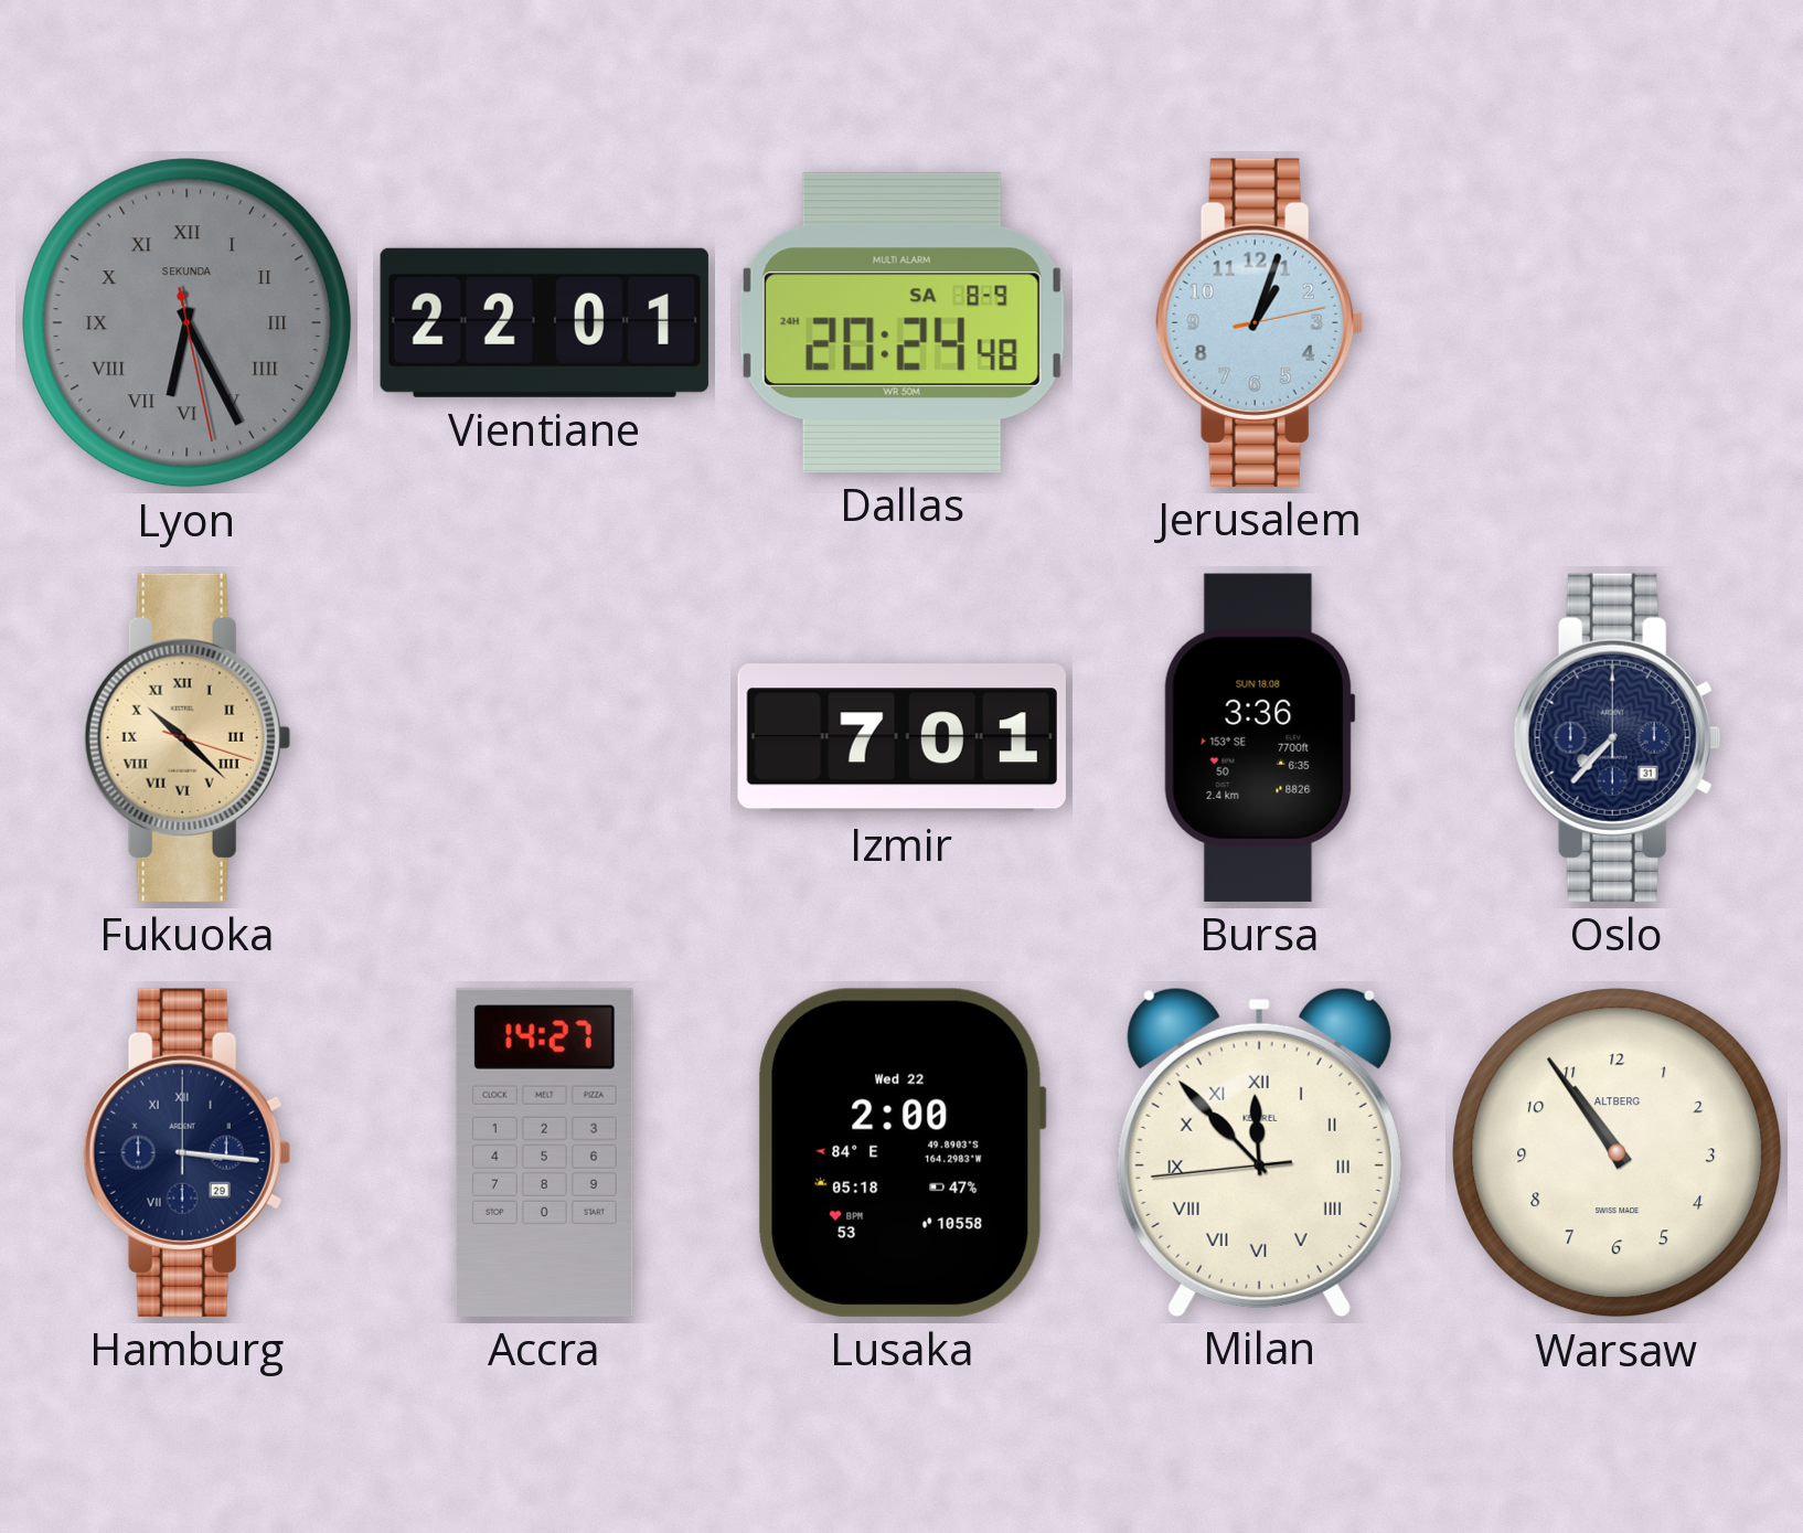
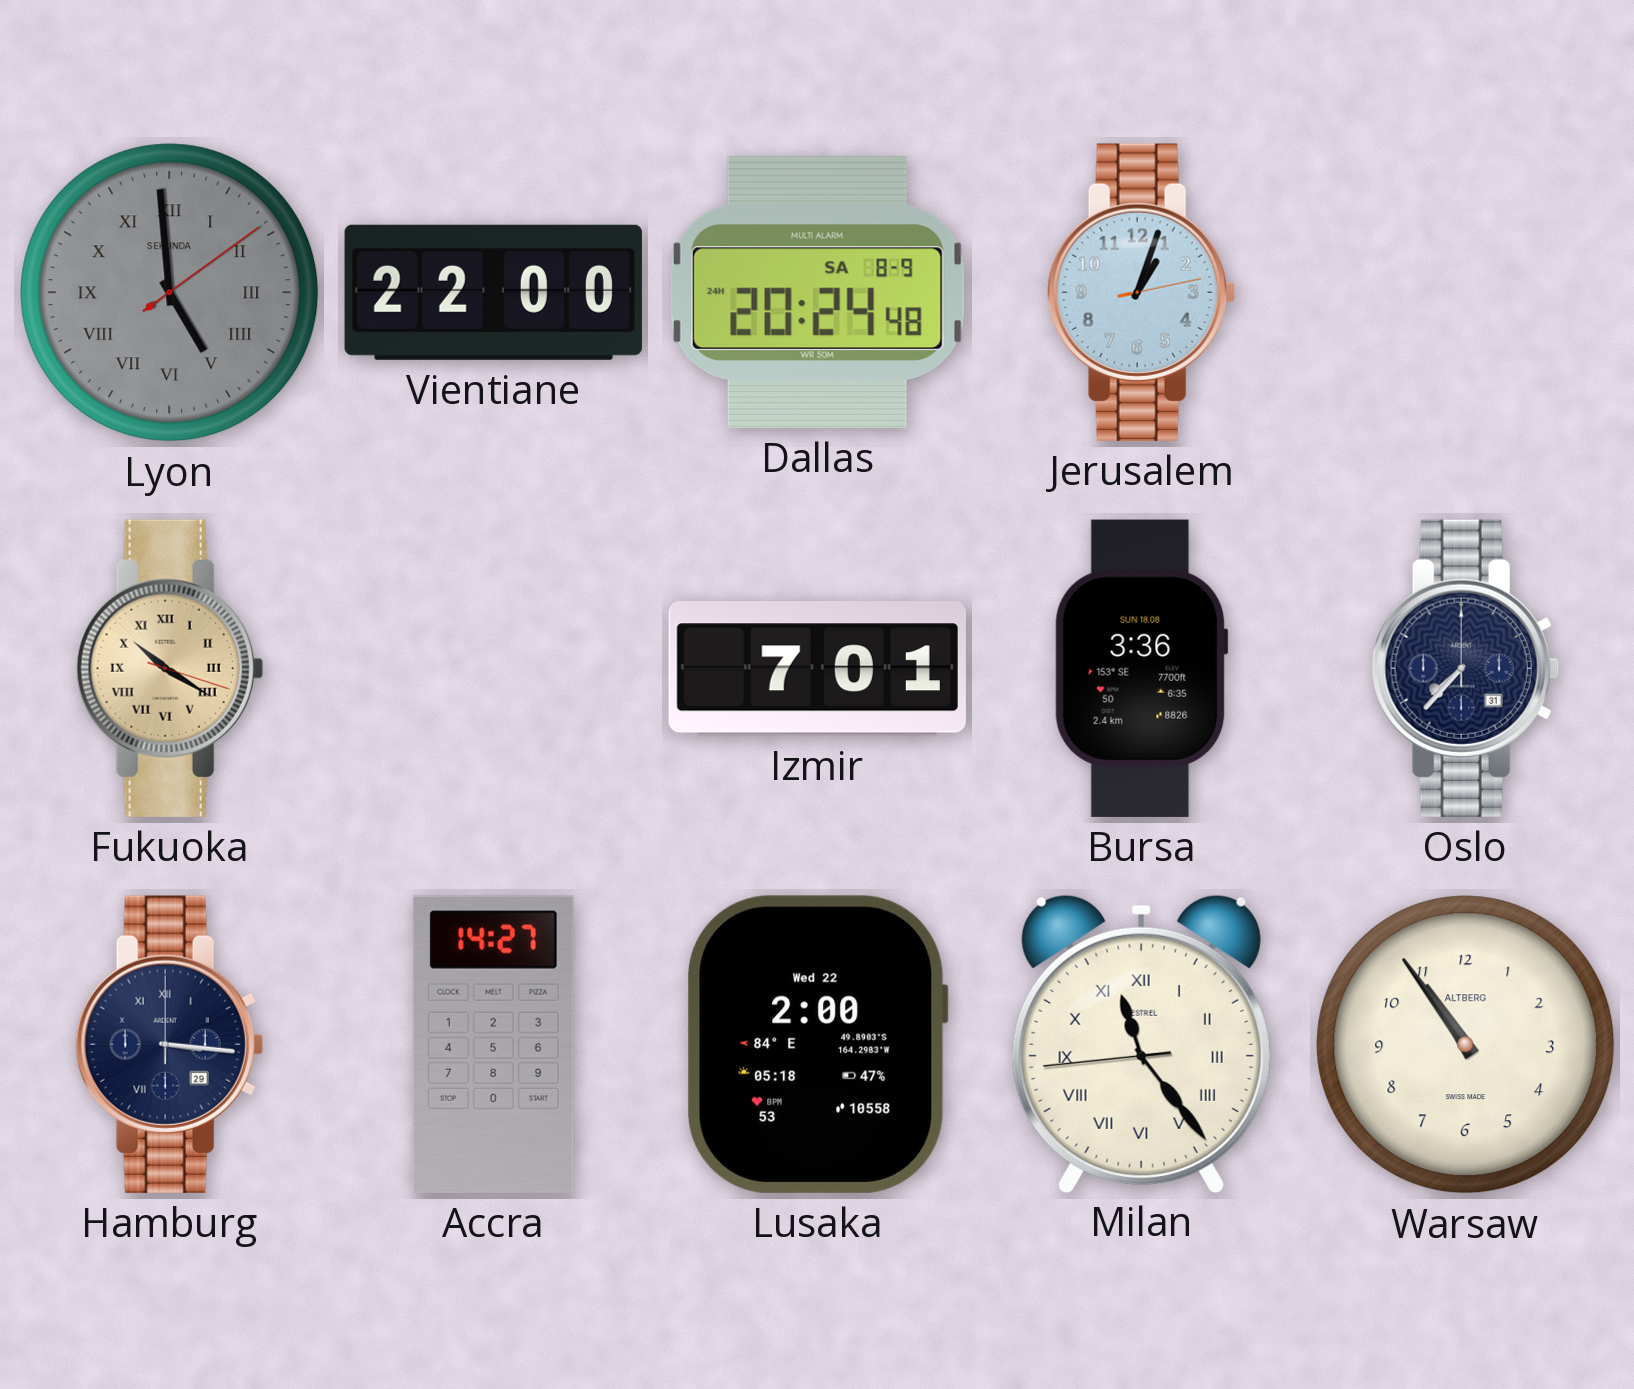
Lyon: 6:25 -> 4:59 (170, 293)
Vientiane: 22:01 -> 22:00 (493, 292)
Fukuoka: 10:22 -> 10:20 (169, 668)
Milan: 11:52 -> 11:23 (1141, 1043)
